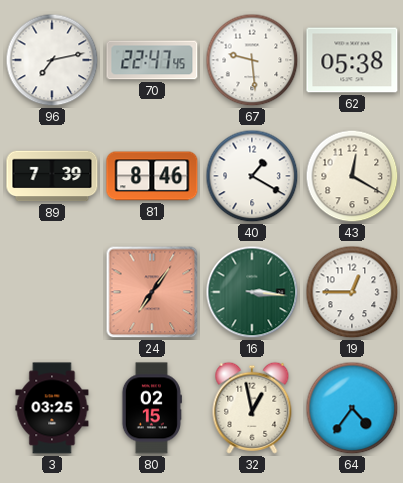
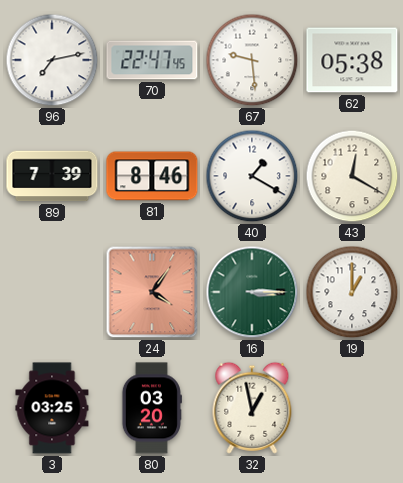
24: 7:06 -> 4:06 (152, 292)
16: 3:16 -> 3:15 (252, 292)
19: 12:45 -> 1:00 (352, 292)
80: 02:15 -> 03:20 (151, 408)
64: 4:36 -> none (352, 408)
